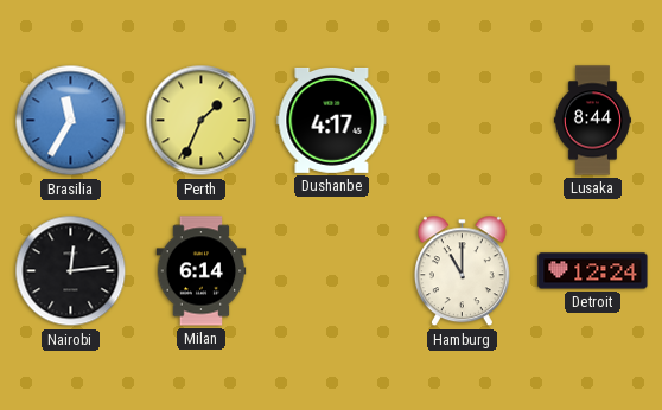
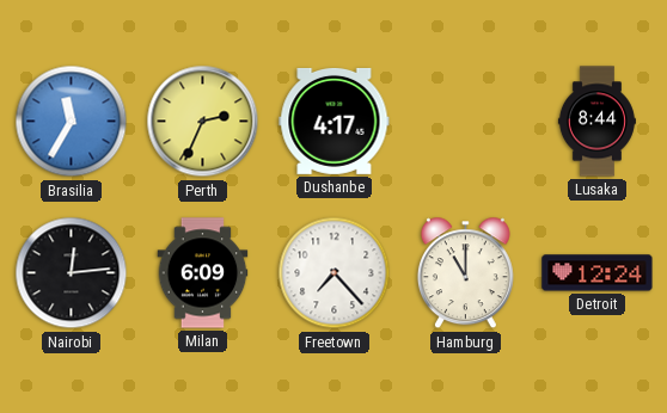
Perth: 1:34 -> 2:34 (203, 122)
Milan: 6:14 -> 6:09 (203, 273)
Freetown: none -> 7:23 (335, 273)
